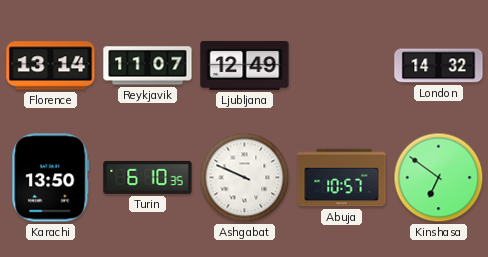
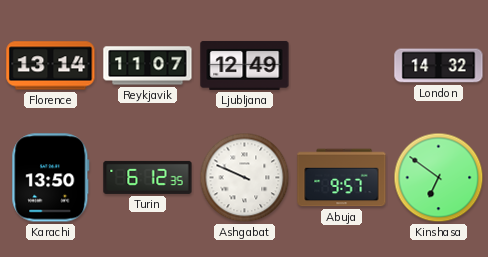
Turin: 6:10 -> 6:12 (148, 177)
Abuja: 10:57 -> 9:57 (342, 178)
